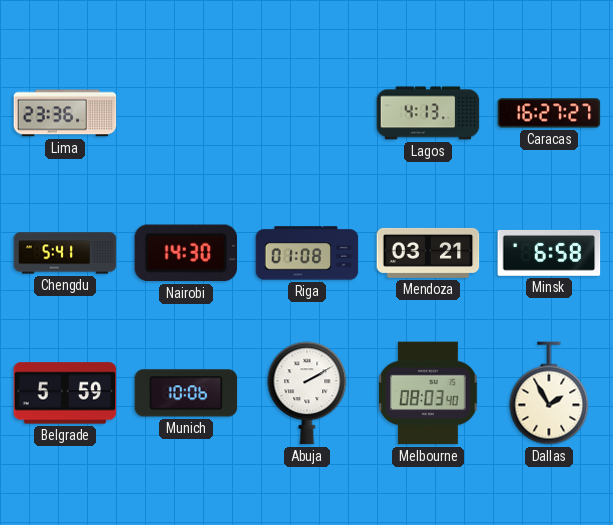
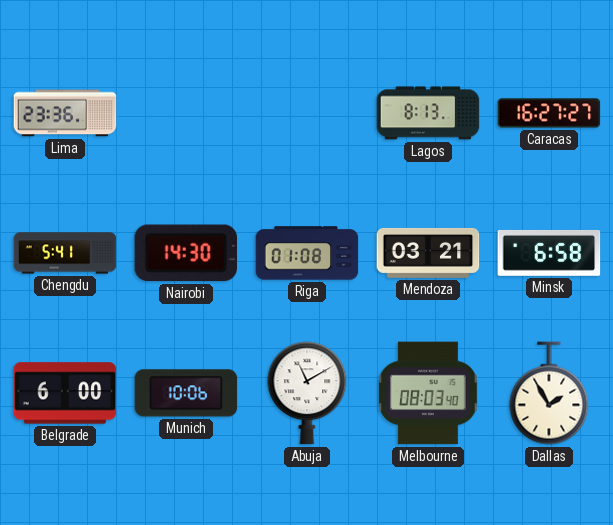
Lagos: 4:13 -> 8:13 (428, 113)
Belgrade: 5:59 -> 6:00 (65, 393)
Abuja: 2:10 -> 11:10 (307, 393)
